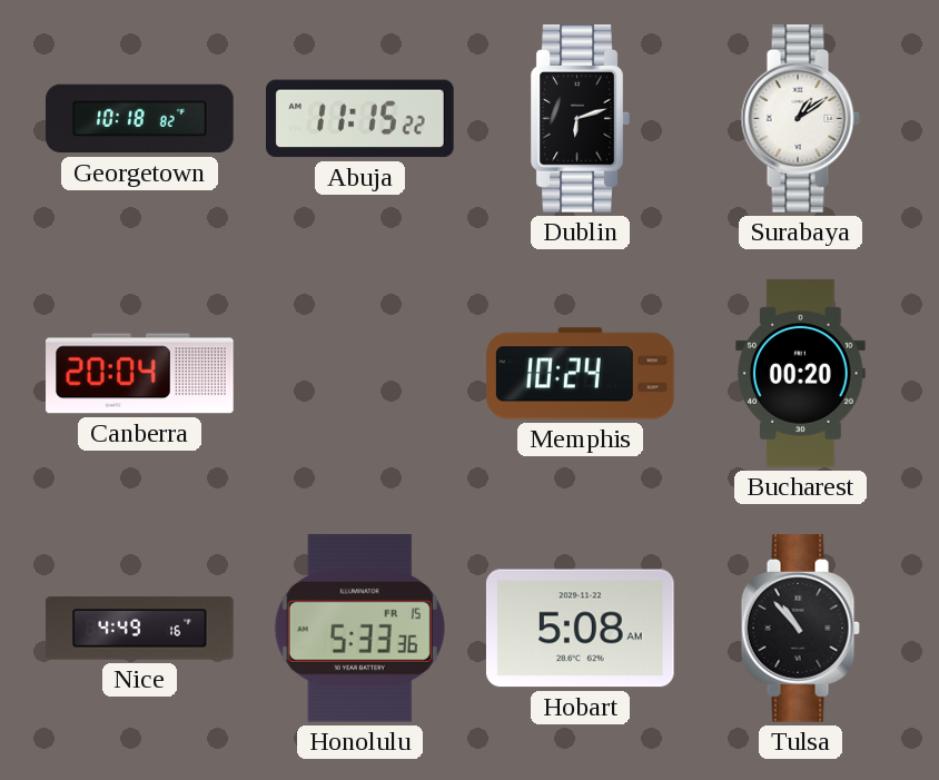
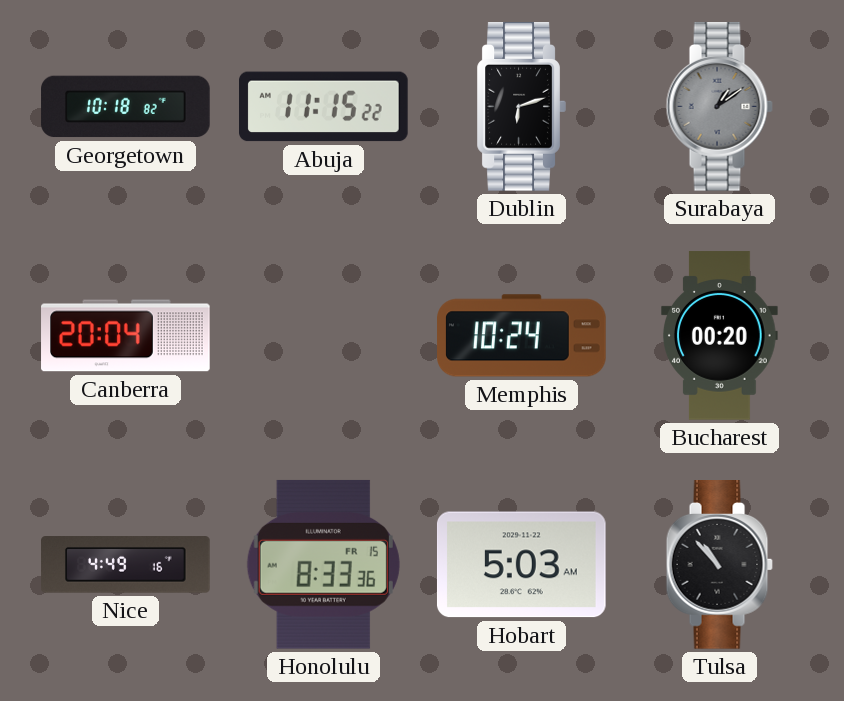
Surabaya dial: white -> grey (719, 107)
Honolulu: 5:33 -> 8:33 (323, 564)
Hobart: 5:08 -> 5:03 (521, 565)
